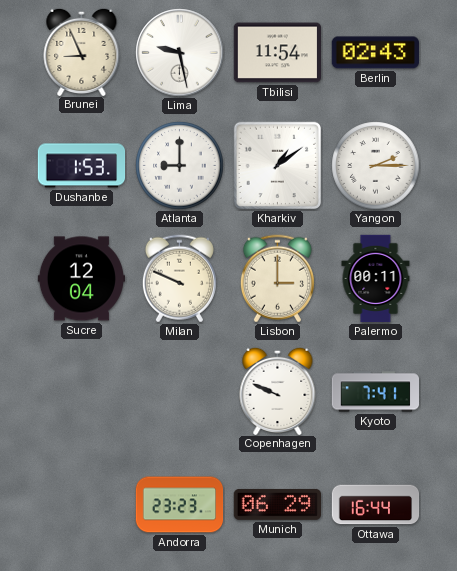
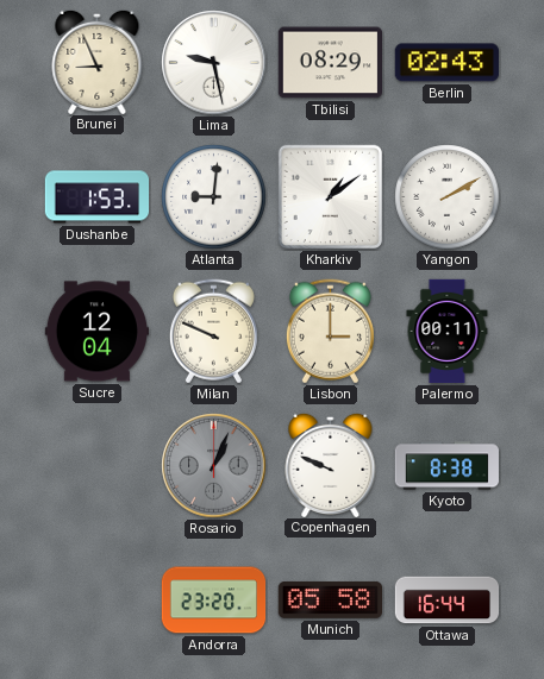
Tbilisi: 11:54 -> 08:29 (330, 63)
Atlanta: 9:00 -> 9:01 (214, 197)
Yangon: 2:15 -> 2:10 (448, 197)
Rosario: none -> 1:04 (214, 466)
Kyoto: 7:41 -> 8:38 (446, 466)
Andorra: 23:23 -> 23:20 (214, 601)
Munich: 06:29 -> 05:58 (330, 599)
